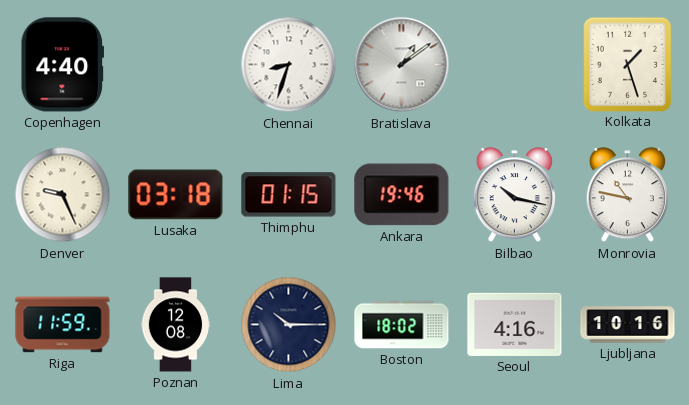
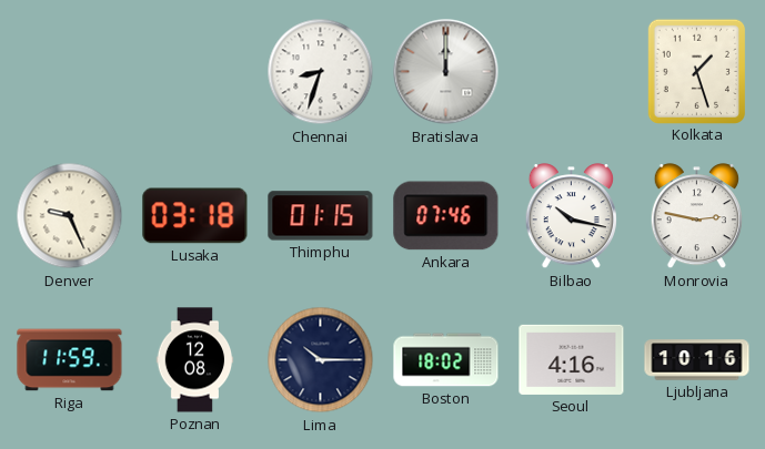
Copenhagen: 4:40 -> none (62, 65)
Bratislava: 1:09 -> 12:00 (446, 72)
Ankara: 19:46 -> 07:46 (446, 216)
Monrovia: 10:47 -> 2:47 (696, 216)
